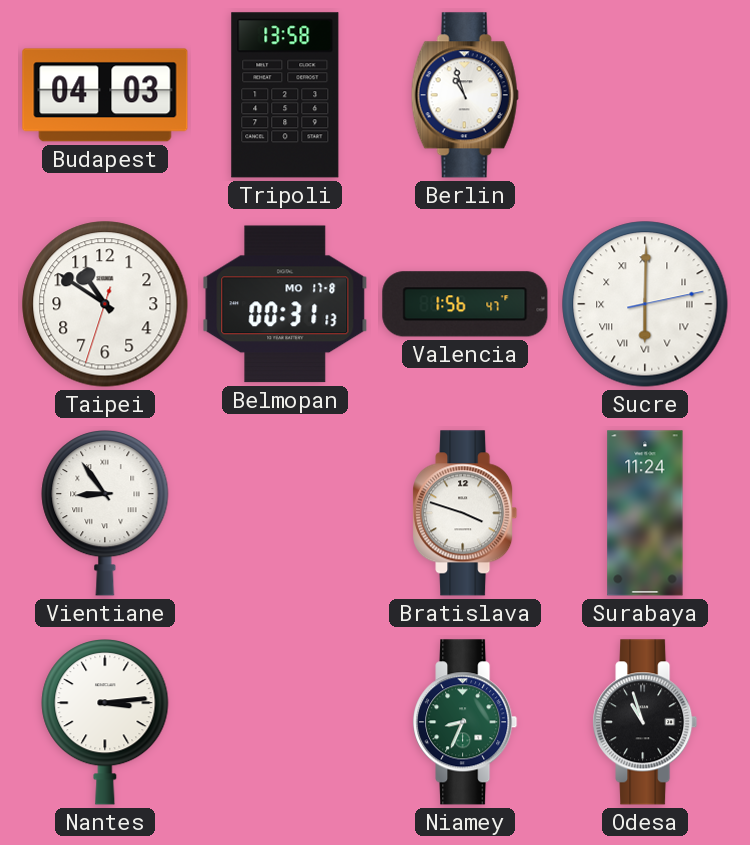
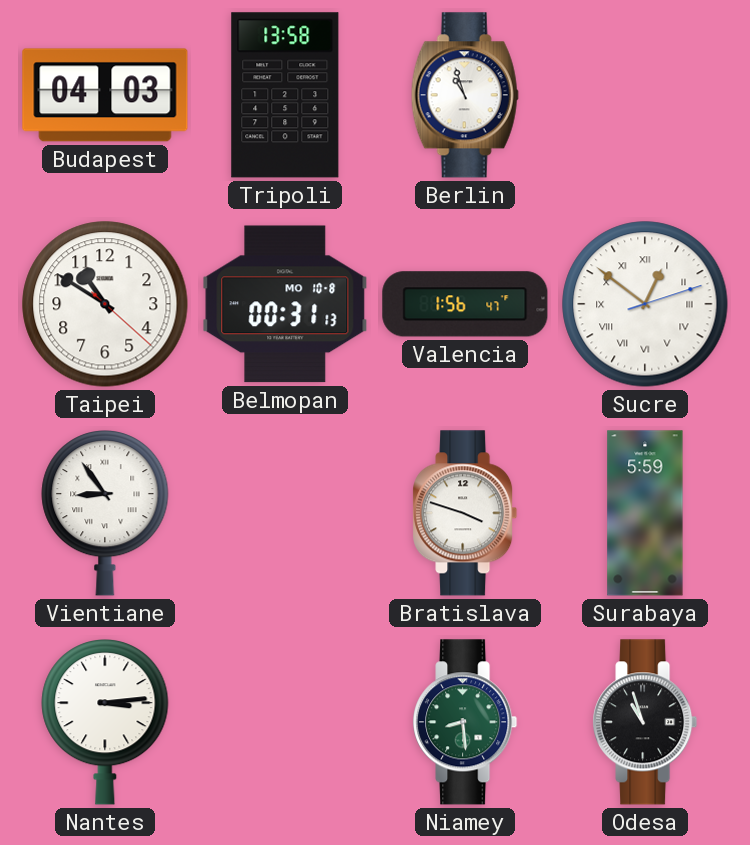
Taipei: 10:50:33 -> 10:50:22 (105, 304)
Belmopan date: MO 17-8 -> MO 10-8 (285, 304)
Sucre: 6:00 -> 12:51 (645, 304)
Surabaya: 11:24 -> 5:59 (645, 513)
Niamey: 8:34 -> 8:29 (465, 722)
